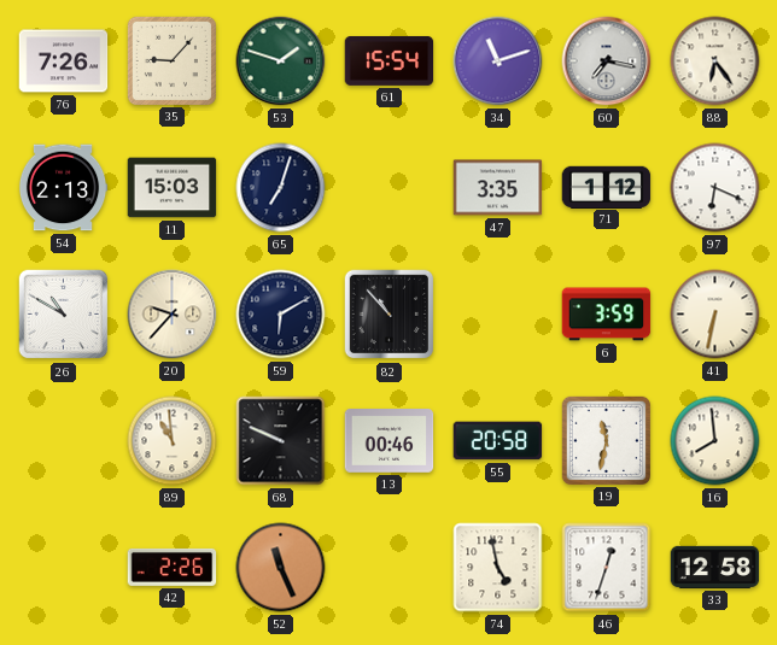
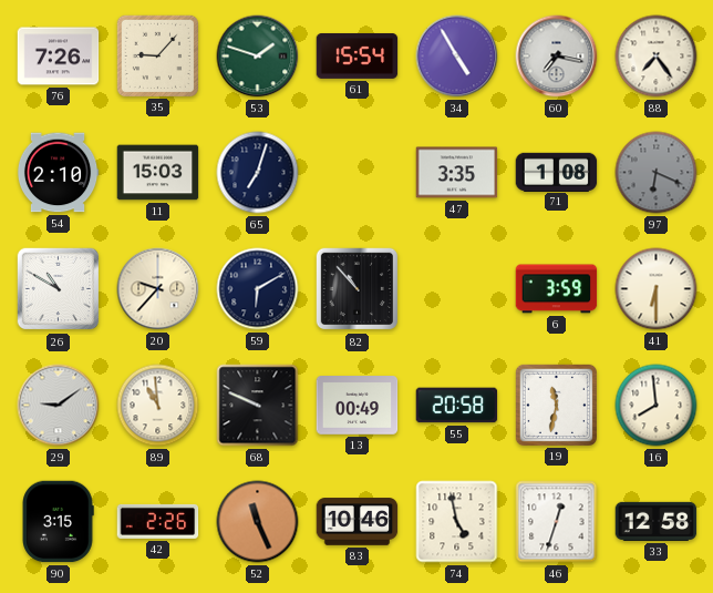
34: 11:12 -> 4:55 (457, 57)
88: 6:24 -> 7:24 (657, 57)
54: 2:13 -> 2:10 (58, 173)
71: 1:12 -> 1:08 (557, 172)
97 dial: white -> grey (657, 173)
41: 6:32 -> 6:30 (657, 289)
29: none -> 9:09 (59, 406)
13: 00:46 -> 00:49 (358, 406)
90: none -> 3:15 (58, 522)
83: none -> 10:46 (358, 522)
